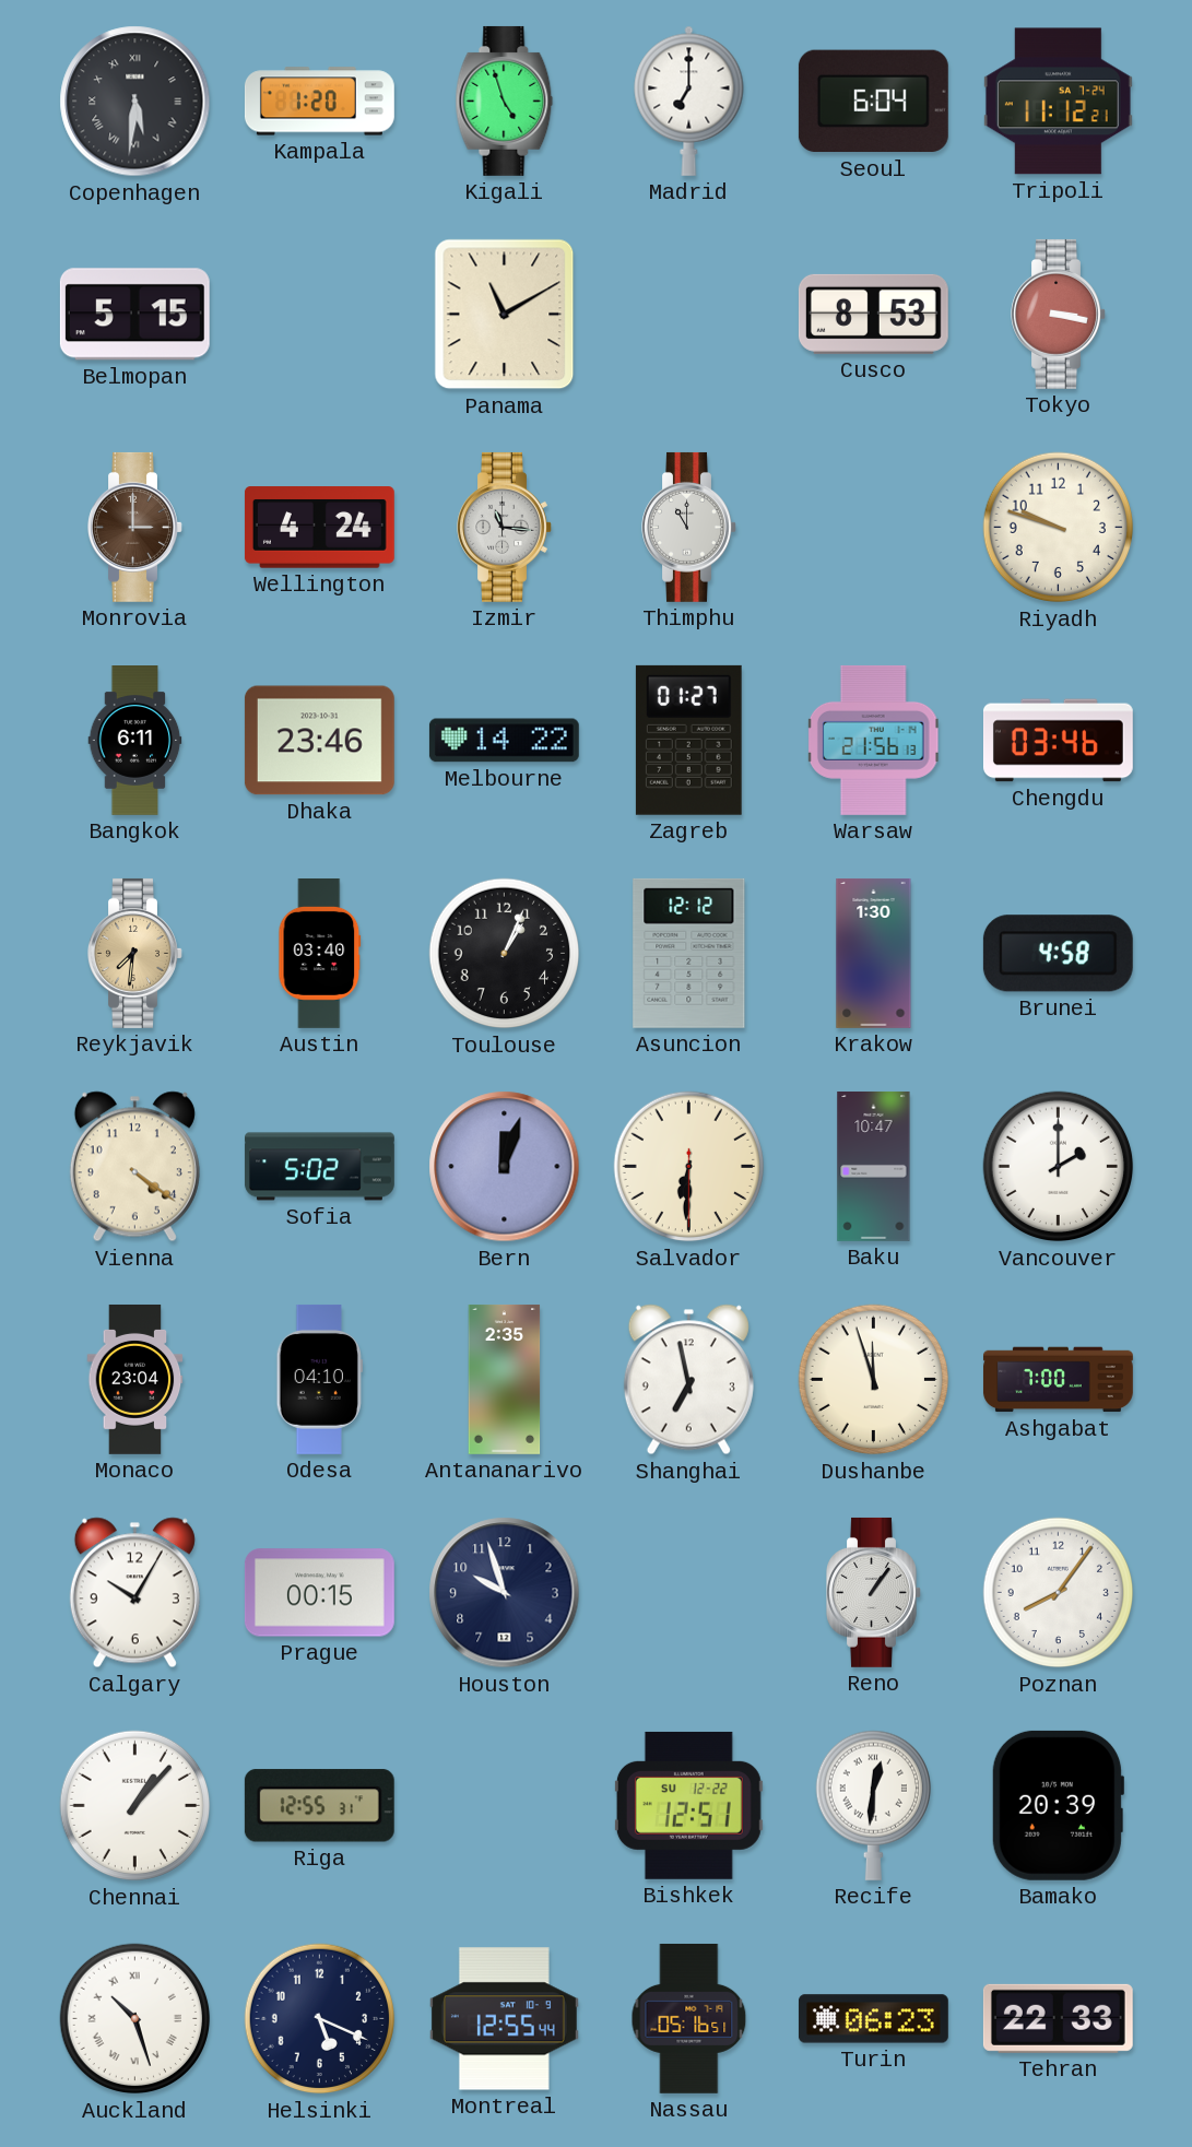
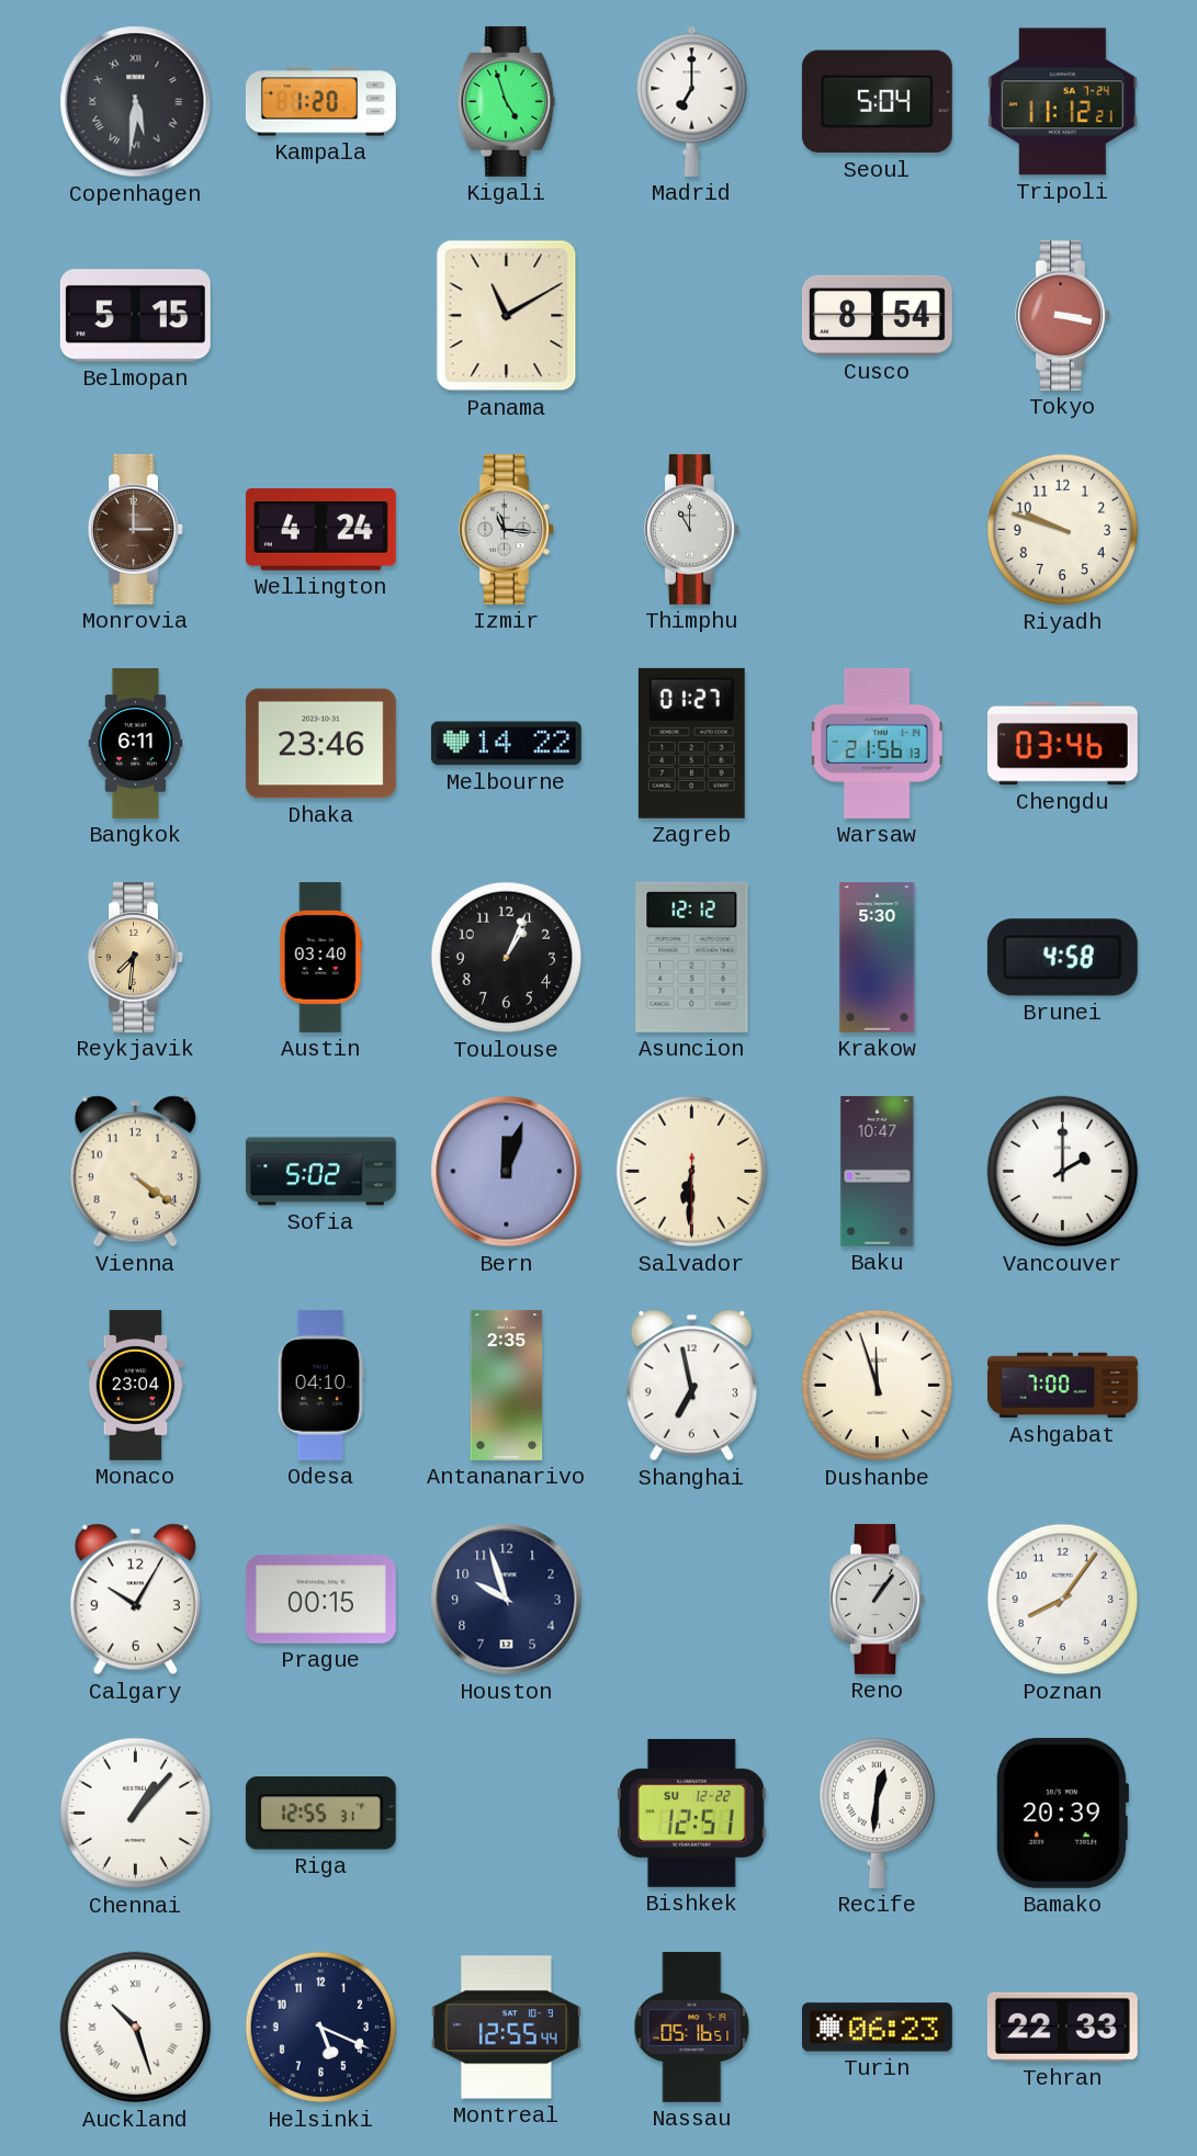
Seoul: 6:04 -> 5:04 (877, 102)
Cusco: 8:53 -> 8:54 (877, 315)
Krakow: 1:30 -> 5:30 (878, 957)
